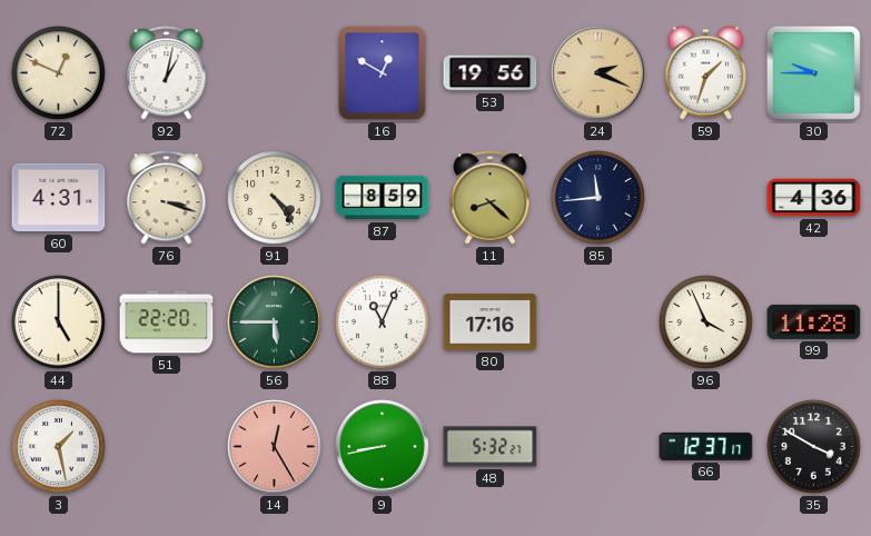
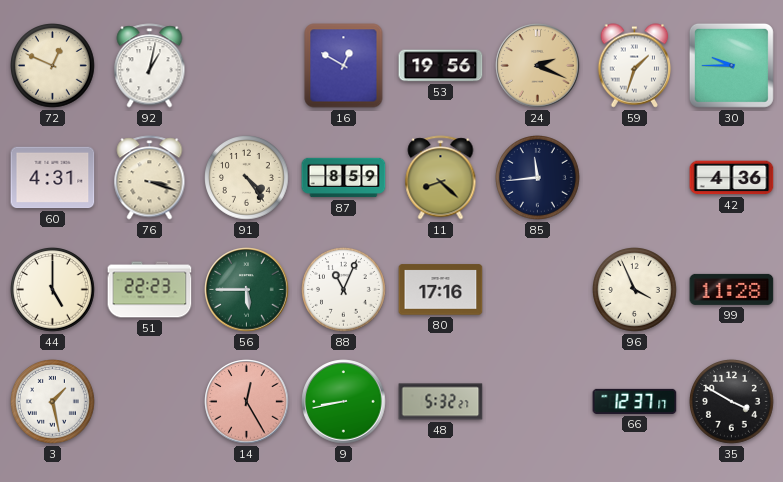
51: 22:20 -> 22:23 (150, 290)
